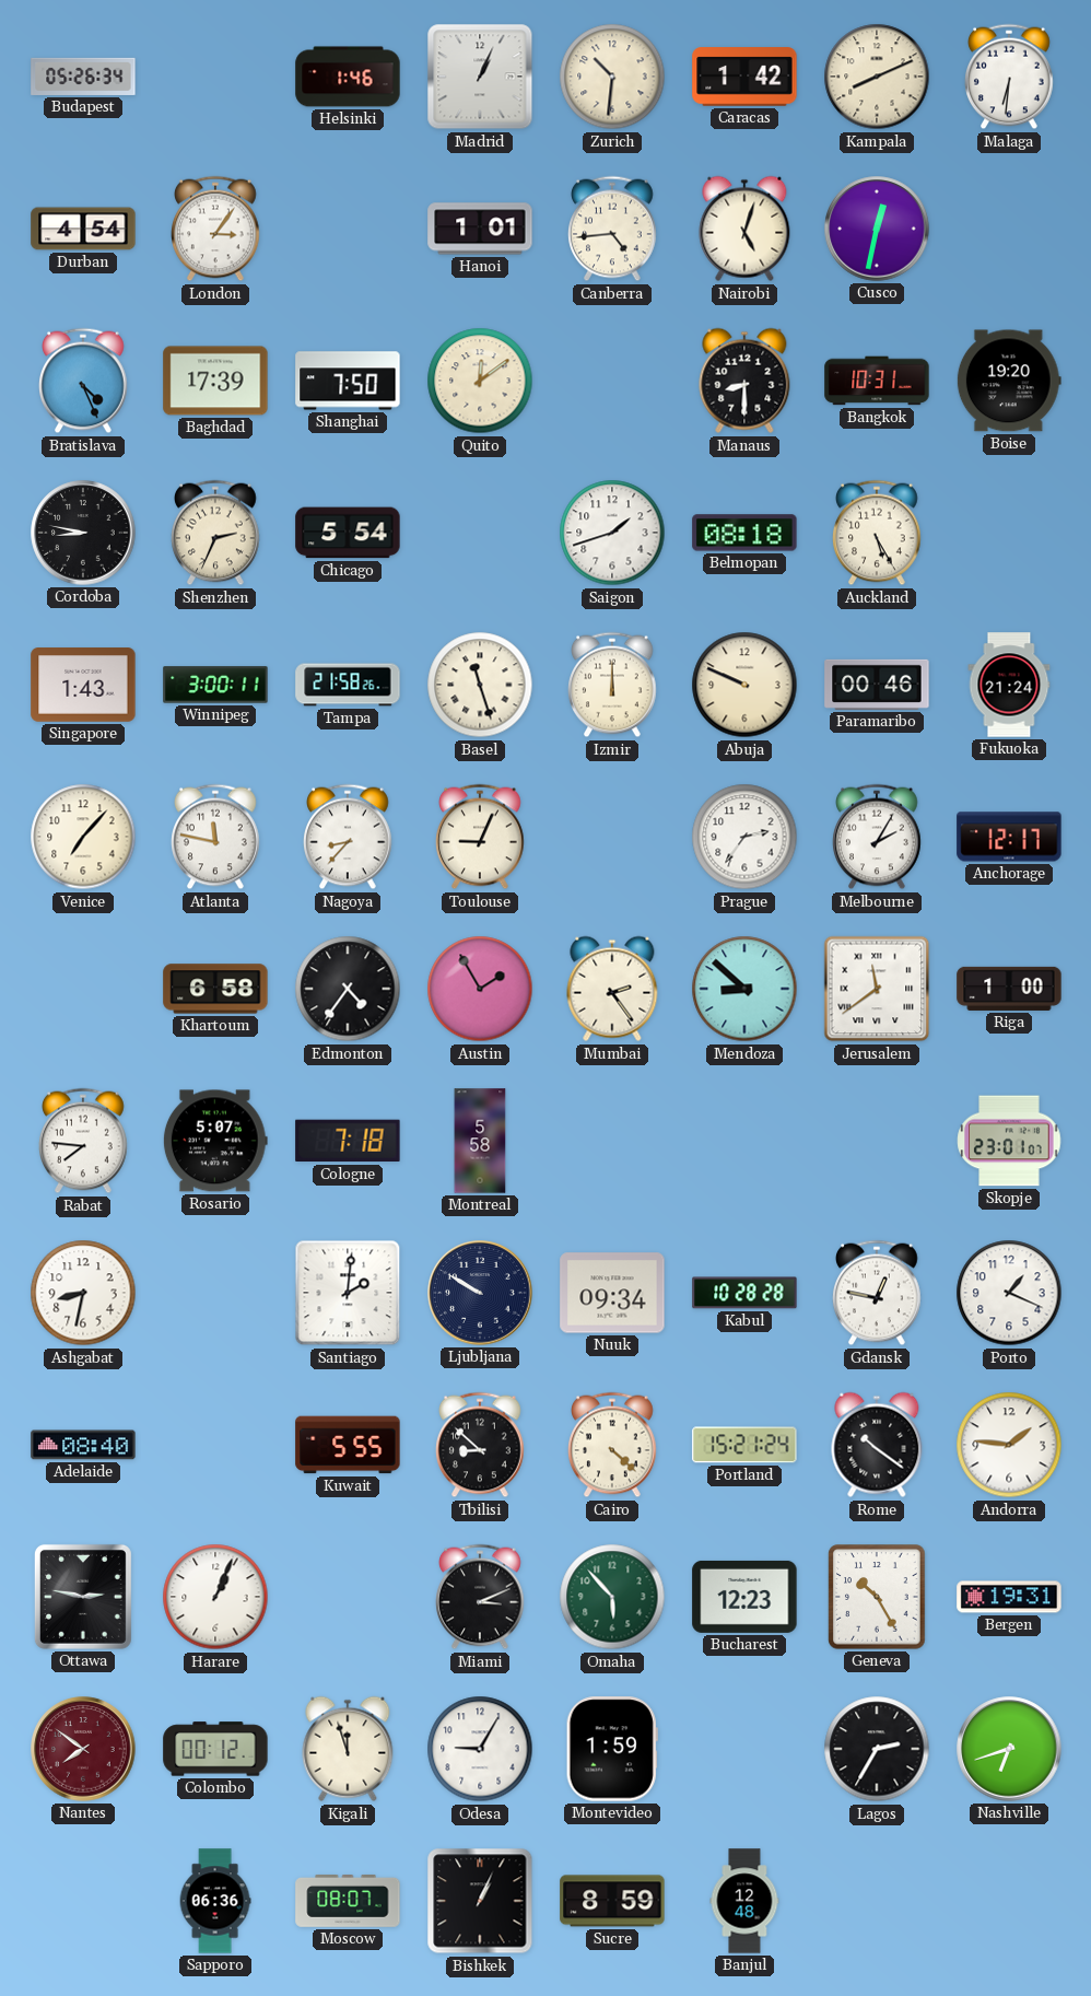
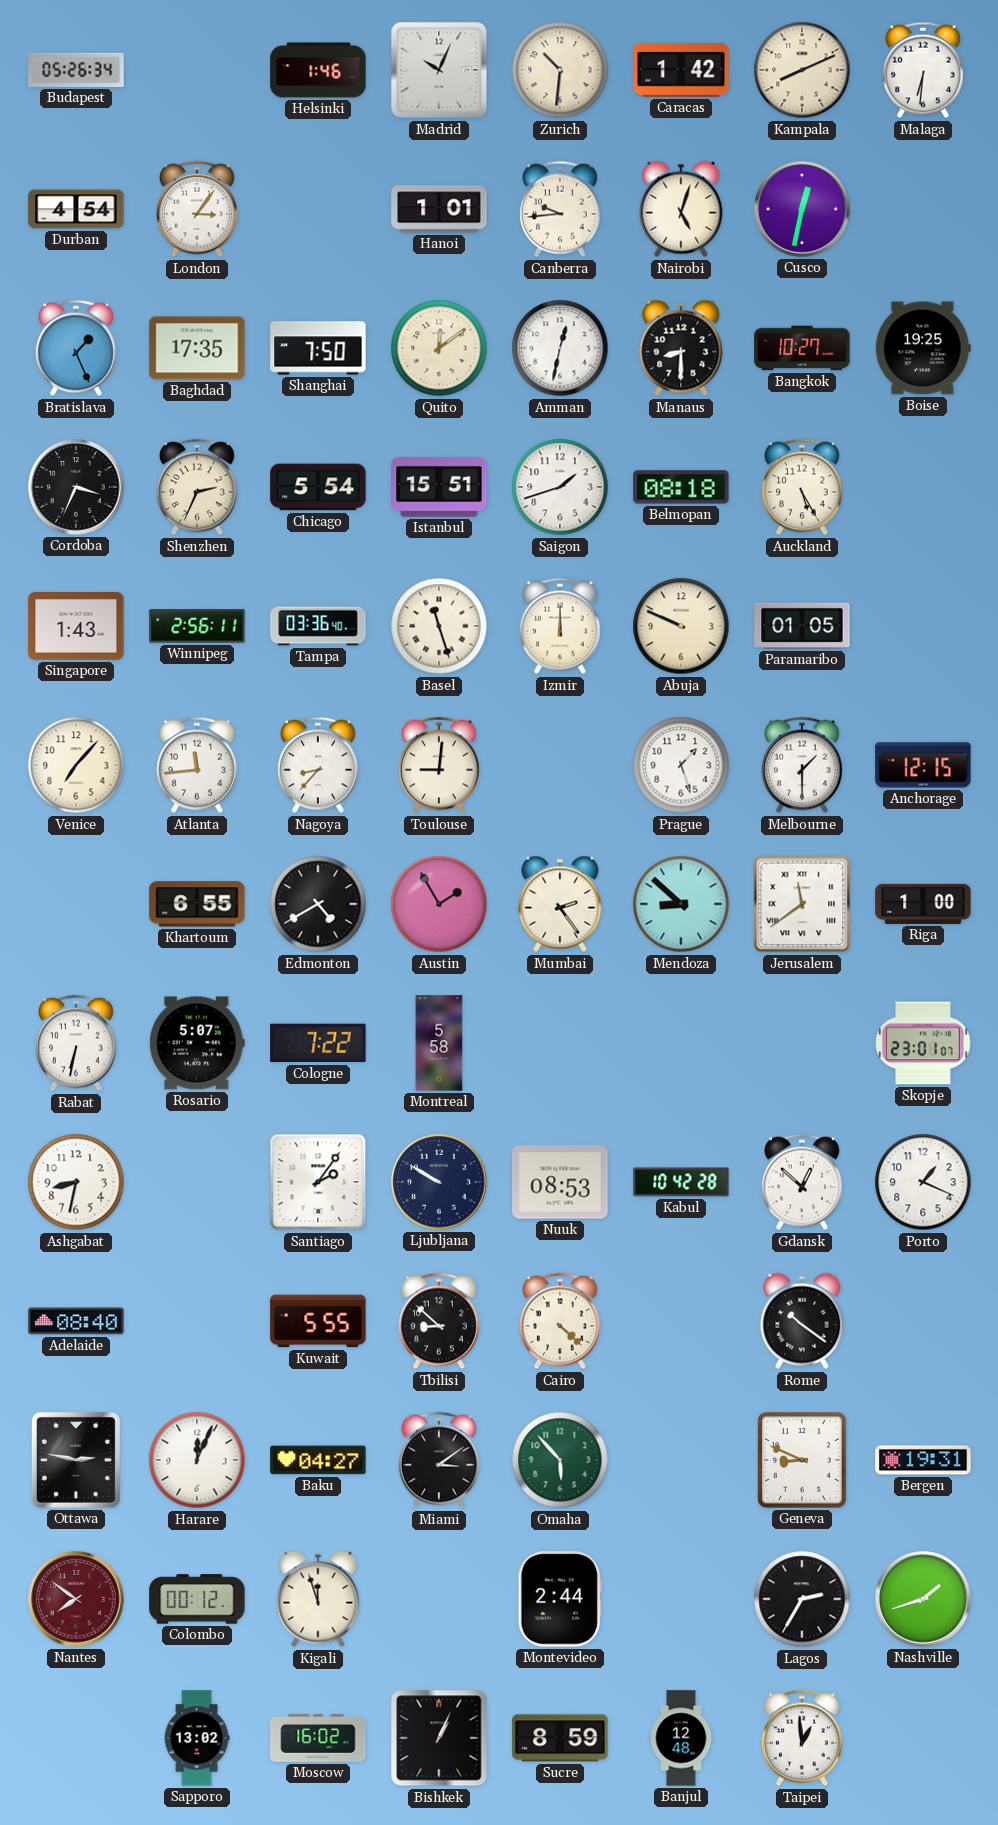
Madrid: 1:04 -> 10:04 (439, 70)
Canberra: 4:44 -> 9:44 (561, 209)
Bratislava: 4:26 -> 1:26 (77, 348)
Baghdad: 17:39 -> 17:35 (197, 348)
Amman: none -> 12:32 (560, 348)
Bangkok: 10:31 -> 10:27 (802, 348)
Boise: 19:20 -> 19:25 (923, 348)
Cordoba: 8:47 -> 3:34 (76, 487)
Istanbul: none -> 15:51 (439, 488)
Winnipeg: 3:00 -> 2:56 (197, 626)
Tampa: 21:58 -> 03:36 (318, 626)
Paramaribo: 00:46 -> 01:05 (802, 626)
Fukuoka: 21:24 -> none (1009, 685)
Atlanta: 11:47 -> 11:44 (198, 765)
Toulouse: 9:04 -> 9:01 (440, 765)
Prague: 2:36 -> 1:27 (681, 765)
Melbourne: 2:05 -> 1:30 (803, 765)
Anchorage: 12:17 -> 12:15 (923, 765)
Khartoum: 6:58 -> 6:55 (197, 904)
Edmonton: 4:36 -> 4:40 (318, 904)
Rabat: 7:46 -> 6:32 (77, 1043)
Cologne: 7:18 -> 7:22 (318, 1043)
Santiago: 2:01 -> 2:06 (318, 1182)
Nuuk: 09:34 -> 08:53 (560, 1182)
Kabul: 10:28 -> 10:42 (681, 1182)
Gdansk: 12:47 -> 12:52 (803, 1182)
Portland: 15:21 -> none (744, 1445)
Andorra: 1:46 -> none (1009, 1445)
Harare: 1:04 -> 12:04 (197, 1460)
Baku: none -> 04:27 (318, 1460)
Miami: 3:11 -> 3:09 (440, 1460)
Bucharest: 12:23 -> none (744, 1597)
Geneva: 10:25 -> 8:49 (802, 1460)
Odesa: 9:05 -> none (480, 1749)
Montevideo: 1:59 -> 2:44 (560, 1599)
Nashville: 6:42 -> 1:42 (923, 1599)
Sapporo: 06:36 -> 13:02 (197, 1738)
Moscow: 08:07 -> 16:02 (318, 1738)
Taipei: none -> 12:59 (803, 1738)
